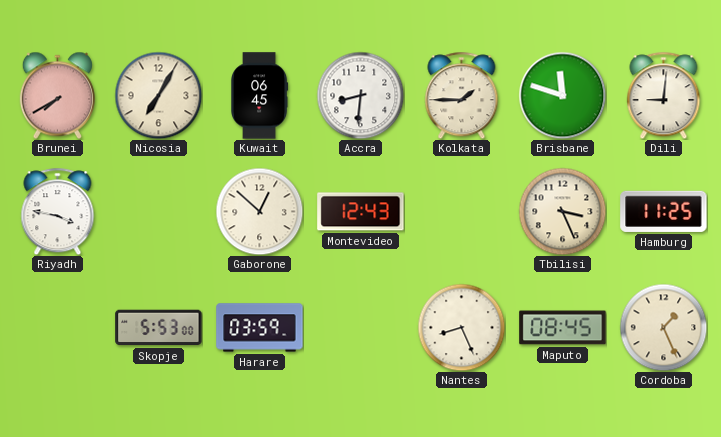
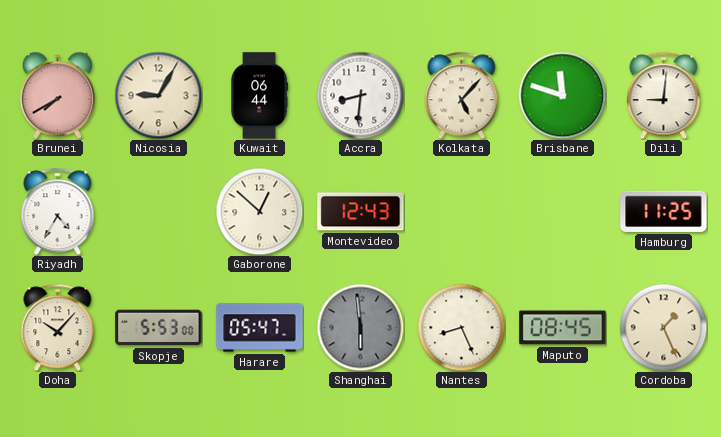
Nicosia: 7:05 -> 9:05 (158, 95)
Kuwait: 06:45 -> 06:44 (260, 96)
Kolkata: 1:45 -> 5:07 (462, 95)
Riyadh: 3:47 -> 4:35 (58, 211)
Tbilisi: 3:26 -> none (562, 211)
Doha: none -> 10:07 (58, 327)
Harare: 03:59 -> 05:47 (260, 328)
Shanghai: none -> 5:59 (360, 327)
